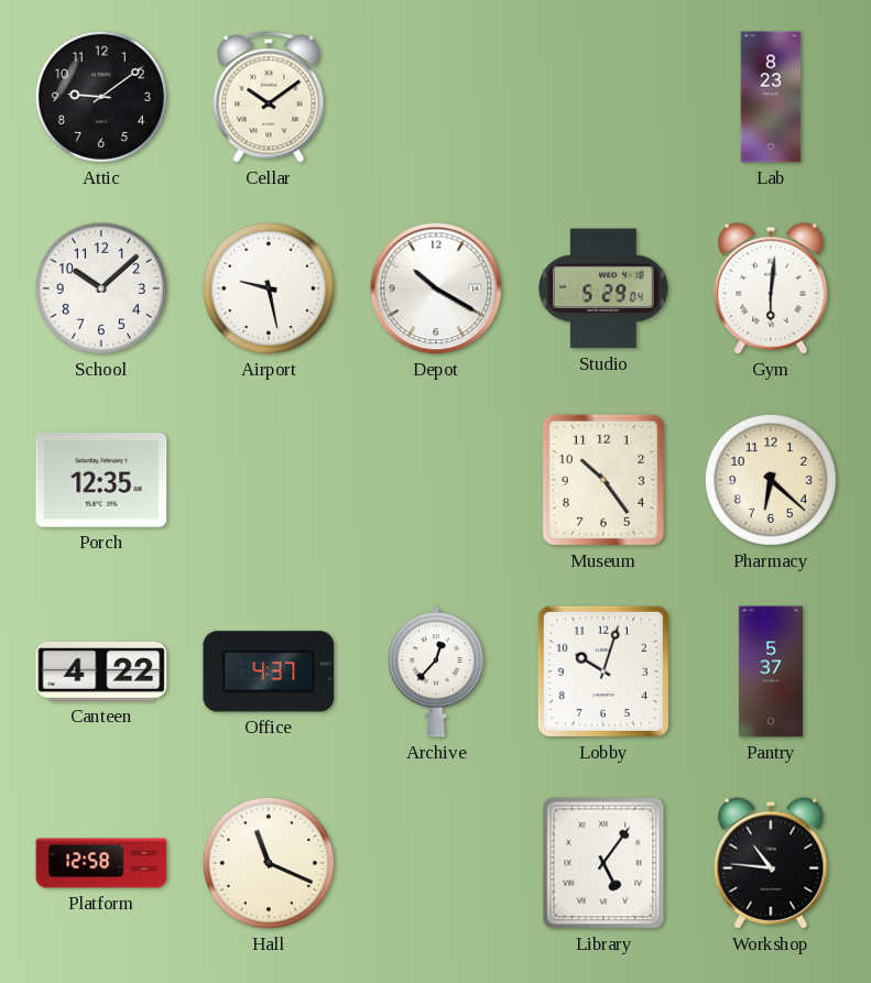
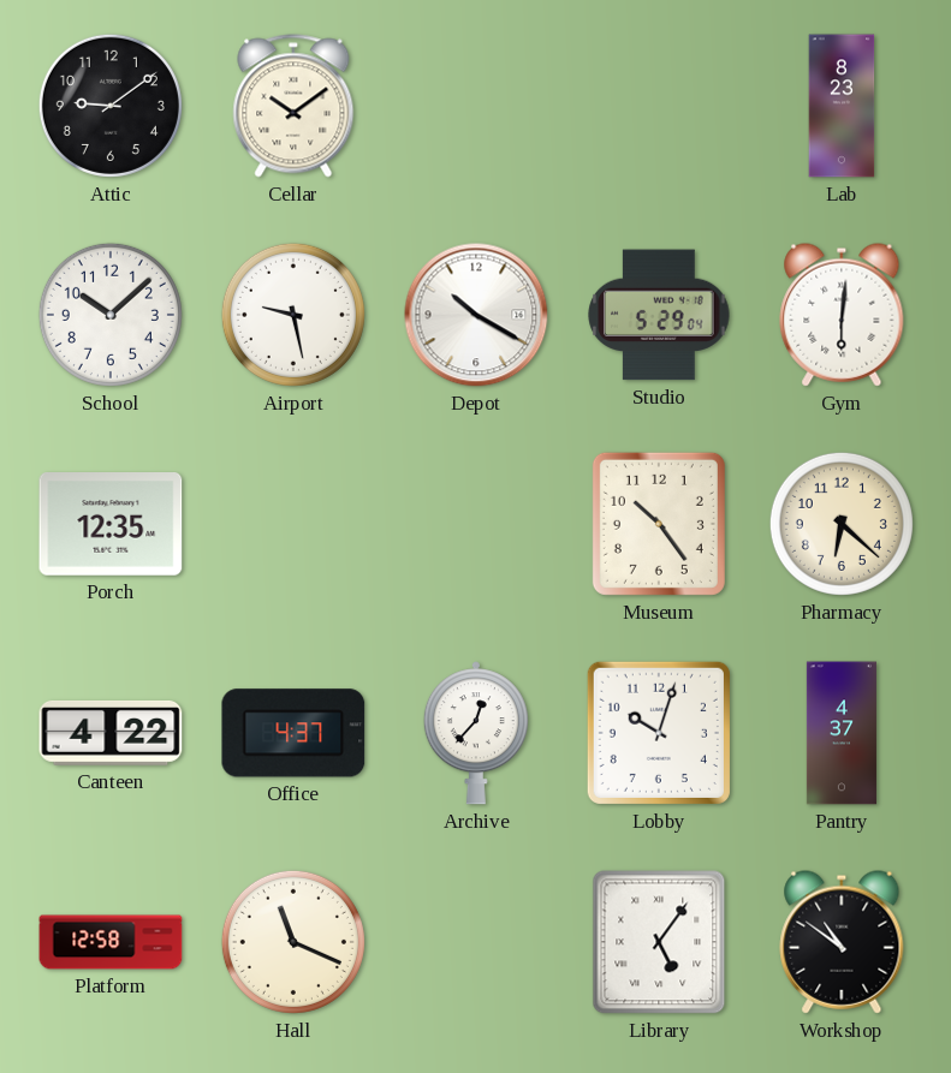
Pantry: 5:37 -> 4:37 (842, 733)
Workshop: 10:46 -> 10:51 (842, 942)
